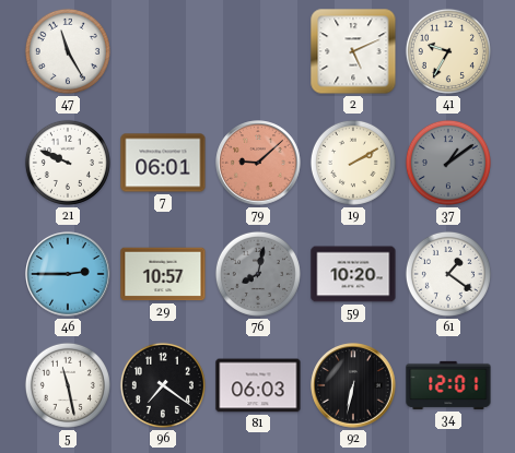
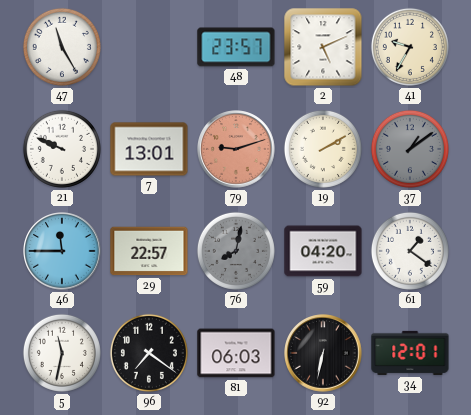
48: none -> 23:57 (236, 47)
7: 06:01 -> 13:01 (149, 149)
79: 9:08 -> 9:12 (236, 149)
46: 2:45 -> 11:45 (62, 251)
29: 10:57 -> 22:57 (149, 251)
59: 10:20 -> 04:20 (323, 251)
5: 11:28 -> 11:32 (62, 353)
